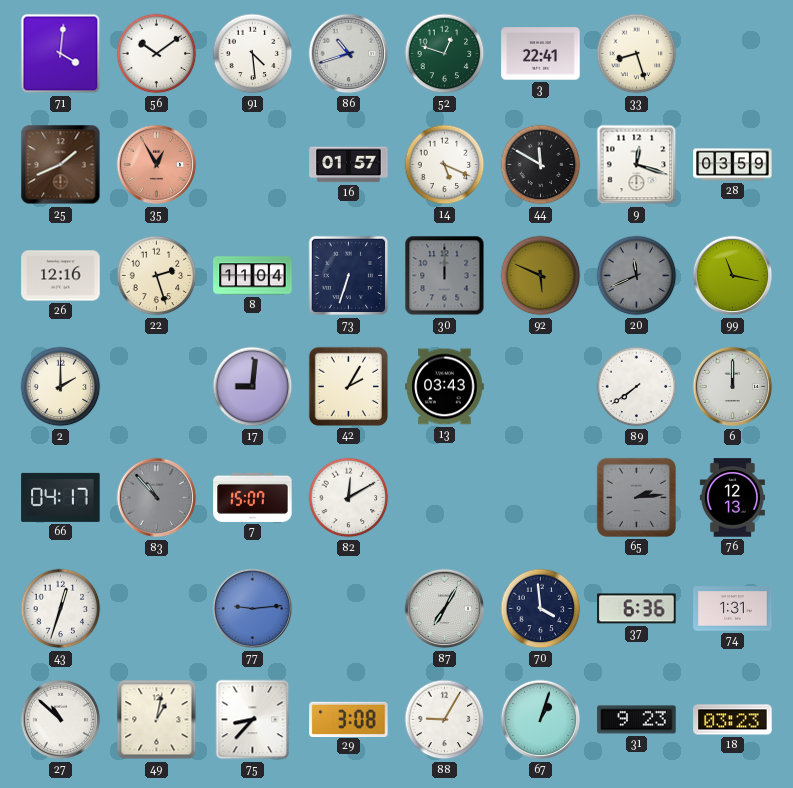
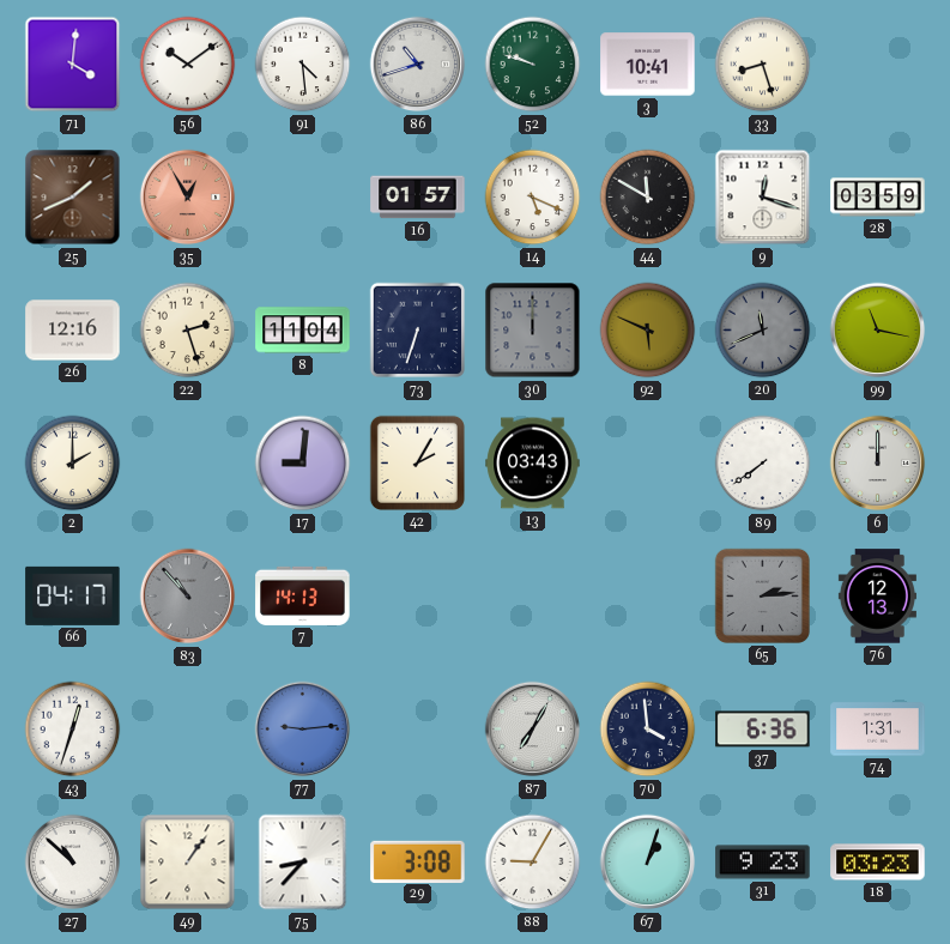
52: 12:48 -> 9:48 (533, 65)
3: 22:41 -> 10:41 (648, 65)
7: 15:07 -> 14:13 (303, 595)
82: 12:10 -> none (349, 498)
49: 1:02 -> 1:06 (188, 863)
